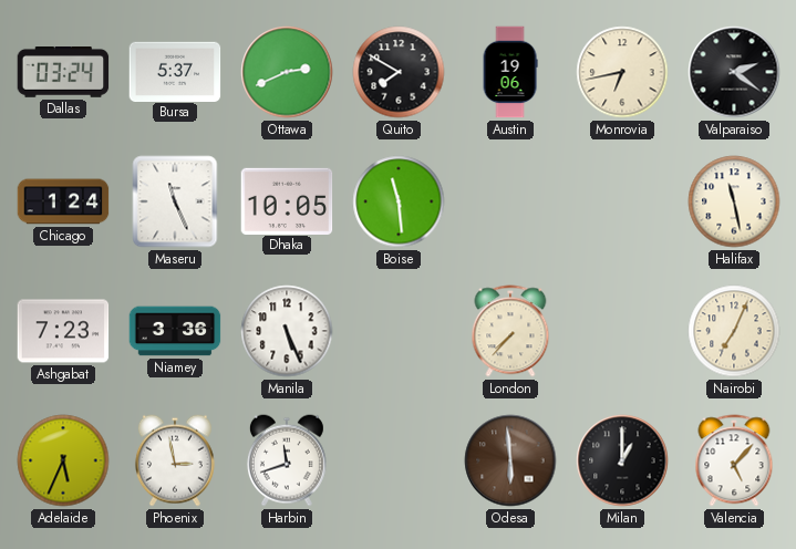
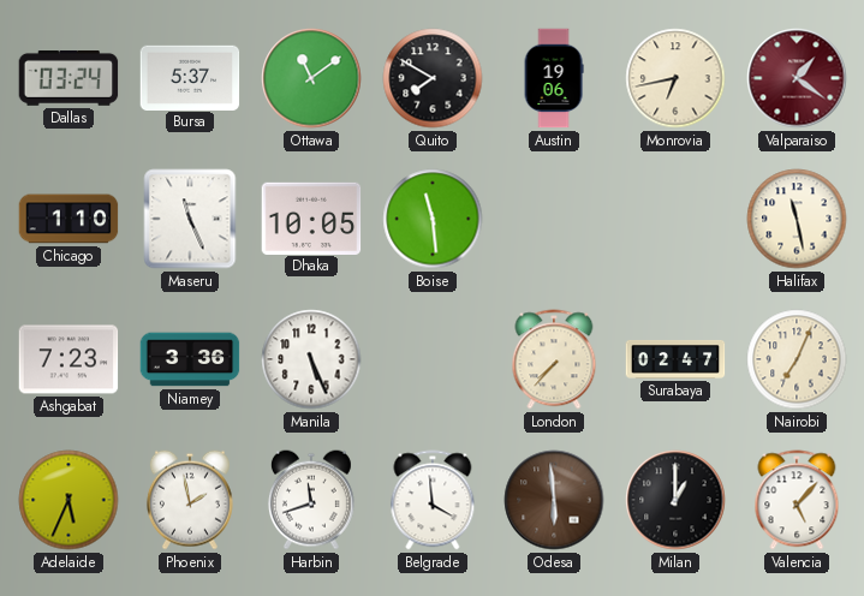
Ottawa: 2:41 -> 11:09 (311, 78)
Valparaiso: 2:21 -> 1:21 (797, 78)
Valparaiso dial: black -> burgundy (797, 78)
Chicago: 1:24 -> 1:10 (68, 219)
Surabaya: none -> 02:47 (675, 359)
Phoenix: 2:58 -> 1:58 (190, 500)
Belgrade: none -> 3:59 (433, 500)
